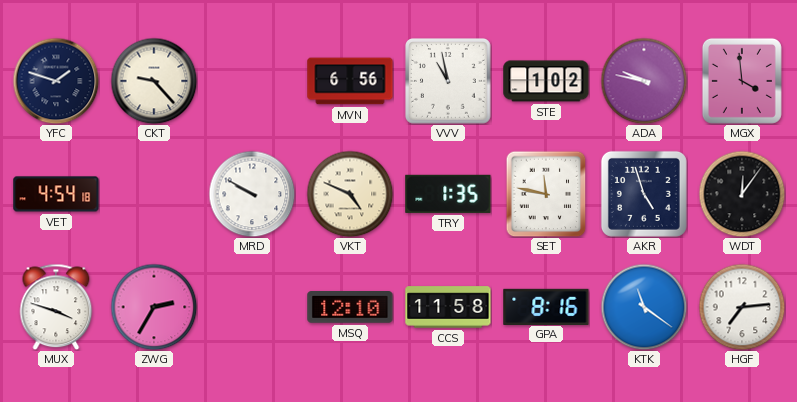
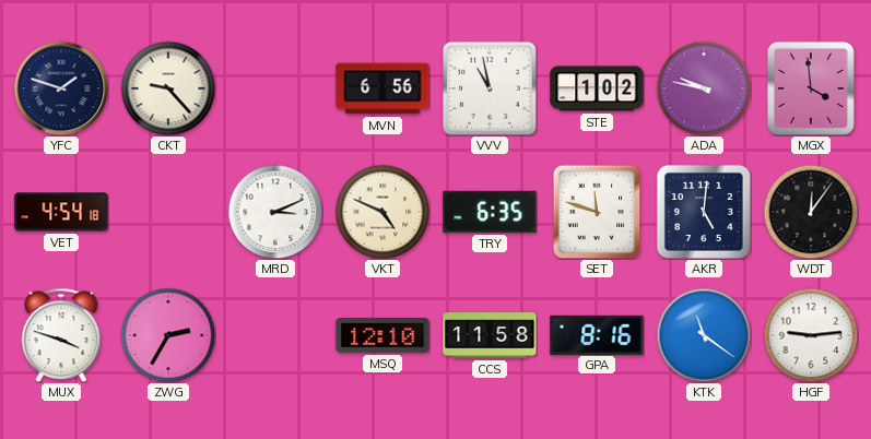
MRD: 9:50 -> 3:11 (275, 212)
TRY: 1:35 -> 6:35 (490, 212)
SET: 11:47 -> 11:48 (597, 212)
AKR: 4:57 -> 5:01 (704, 212)
HGF: 7:14 -> 9:14 (811, 335)
